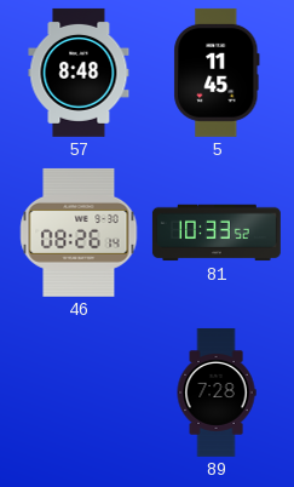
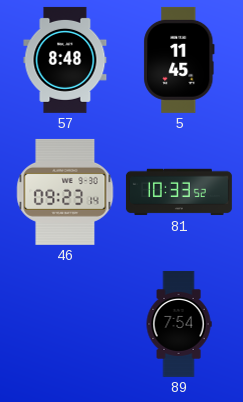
46: 08:26 -> 09:23 (65, 192)
89: 7:28 -> 7:54 (179, 324)
